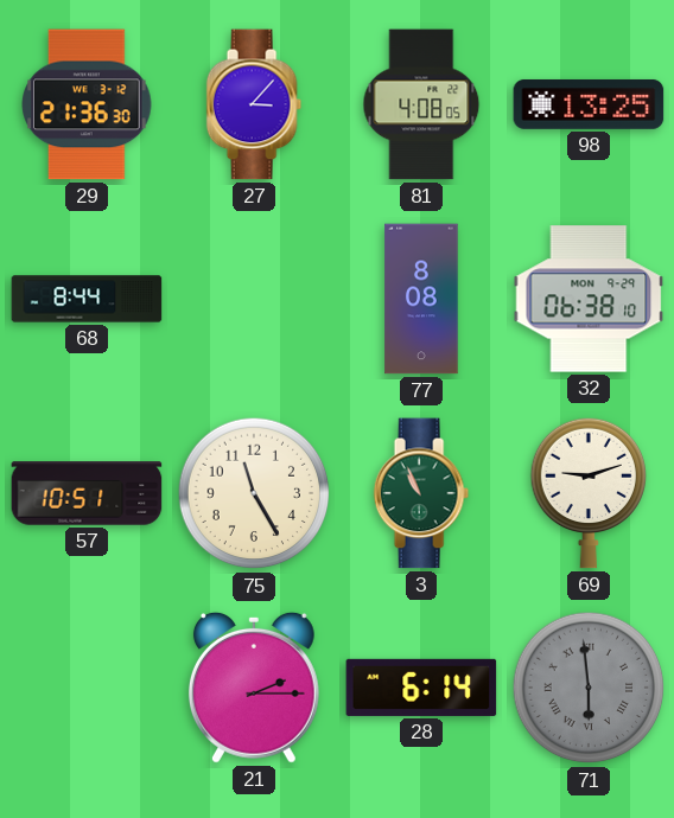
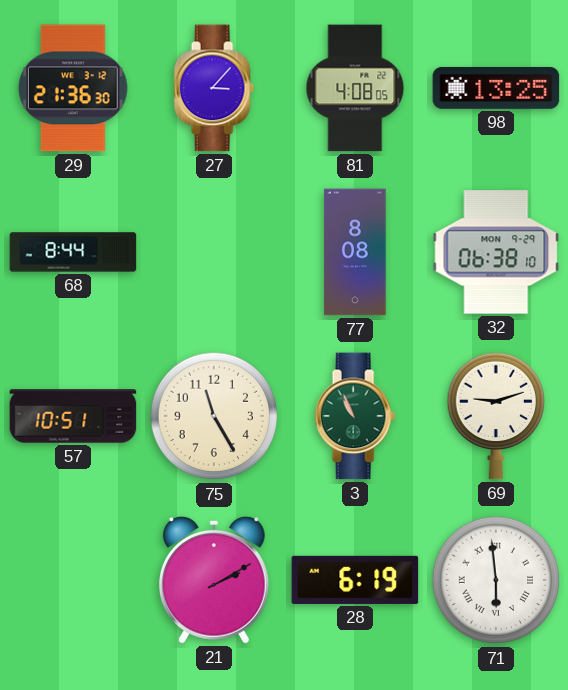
21: 2:15 -> 2:10 (214, 580)
28: 6:14 -> 6:19 (355, 580)
71 dial: grey -> white (496, 580)
